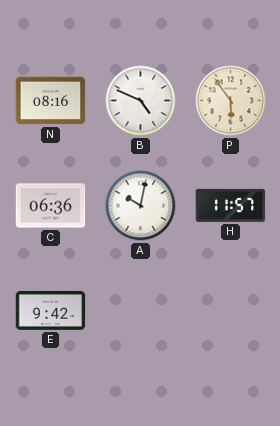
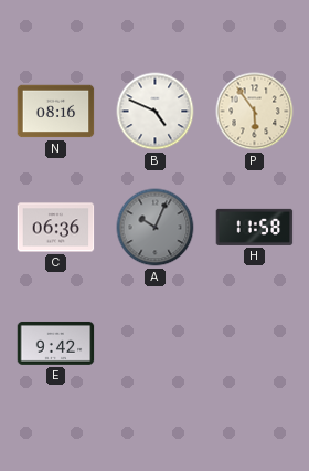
A: 10:02 -> 10:04 (156, 228)
A dial: white -> grey (156, 228)
H: 11:57 -> 11:58 (255, 227)
